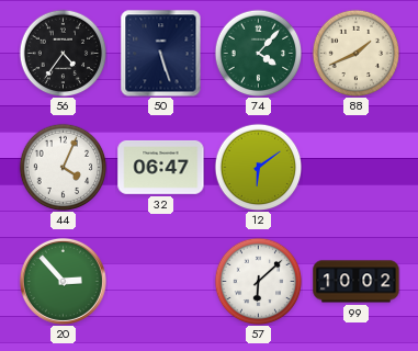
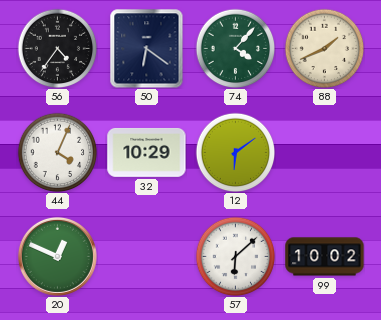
50: 5:27 -> 6:21 (147, 48)
32: 06:47 -> 10:29 (147, 152)
20: 2:53 -> 12:49 (57, 256)
